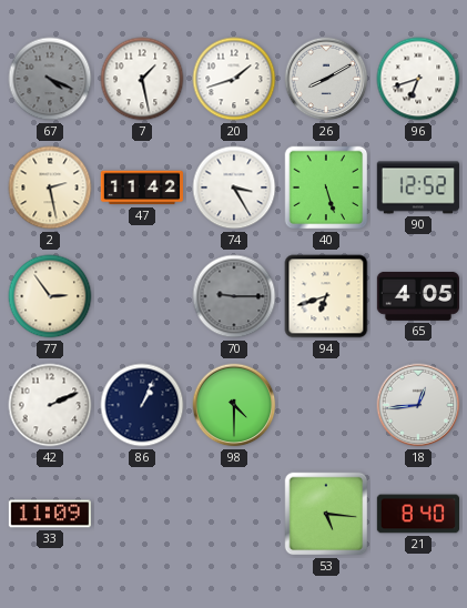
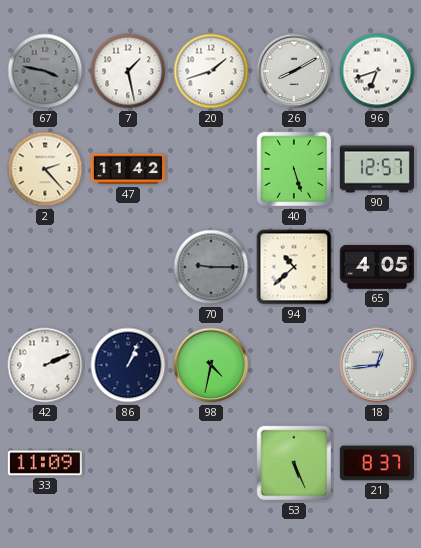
67: 4:19 -> 3:47 (45, 71)
2: 2:28 -> 2:23 (45, 169)
74: 3:25 -> none (234, 188)
90: 12:52 -> 12:57 (377, 169)
77: 2:54 -> none (50, 296)
94: 6:42 -> 10:38 (294, 267)
98: 4:30 -> 4:32 (211, 365)
53: 5:16 -> 5:26 (294, 463)
21: 8:40 -> 8:37 (376, 463)
